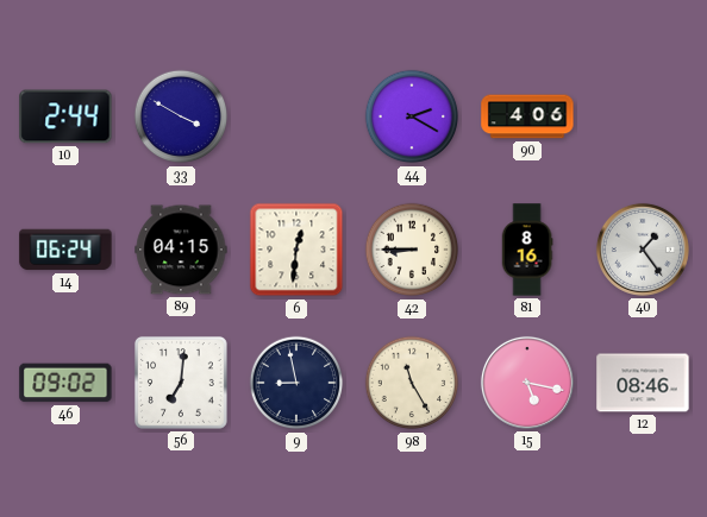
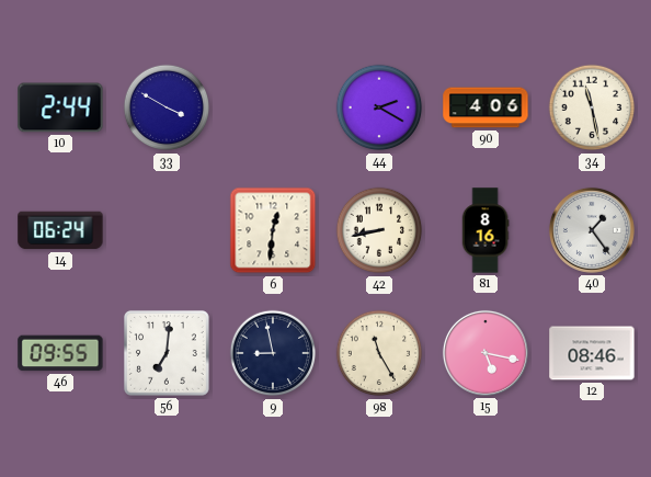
34: none -> 11:28 (592, 107)
89: 04:15 -> none (181, 250)
42: 8:45 -> 8:43 (379, 230)
46: 09:02 -> 09:55 (60, 353)
